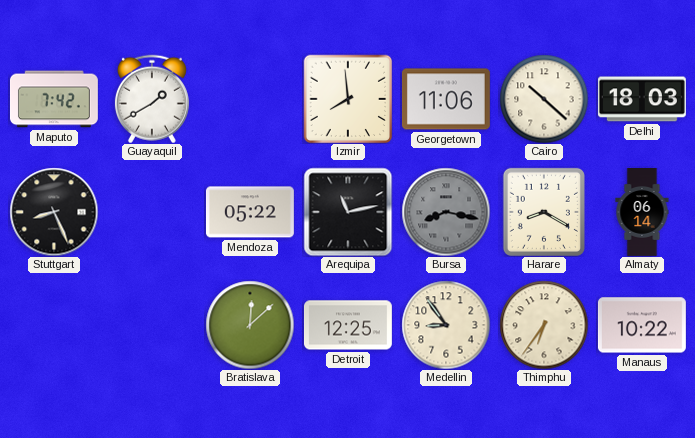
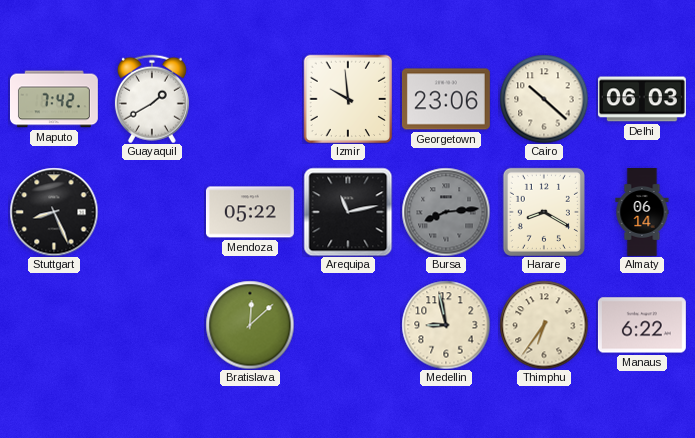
Izmir: 7:59 -> 9:59 (348, 99)
Georgetown: 11:06 -> 23:06 (446, 99)
Delhi: 18:03 -> 06:03 (642, 99)
Bursa: 8:17 -> 8:14 (446, 212)
Detroit: 12:25 -> none (348, 325)
Medellin: 8:54 -> 8:58 (446, 325)
Manaus: 10:22 -> 6:22 (642, 325)
